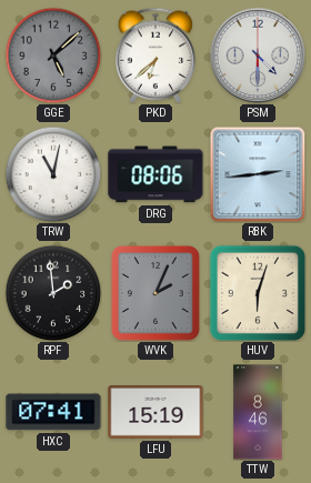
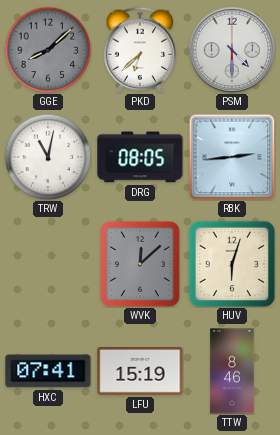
GGE: 5:08 -> 8:08 (48, 50)
DRG: 08:06 -> 08:05 (140, 157)
RPF: 1:59 -> none (53, 293)
WVK: 2:04 -> 12:08 (140, 264)
